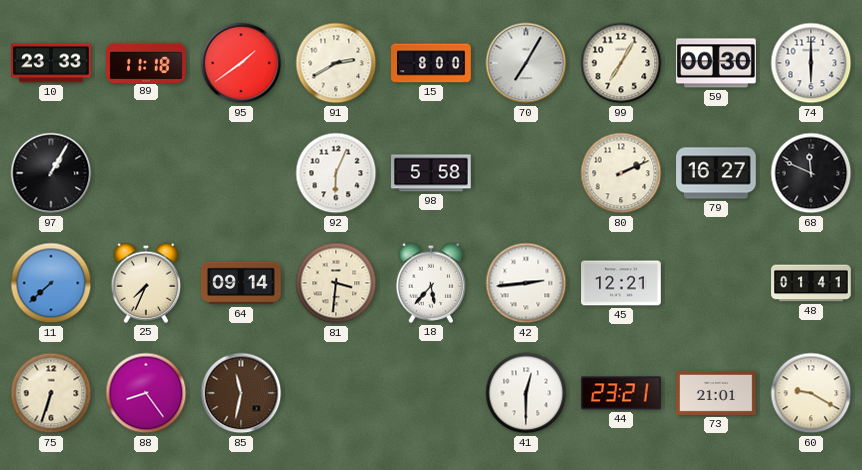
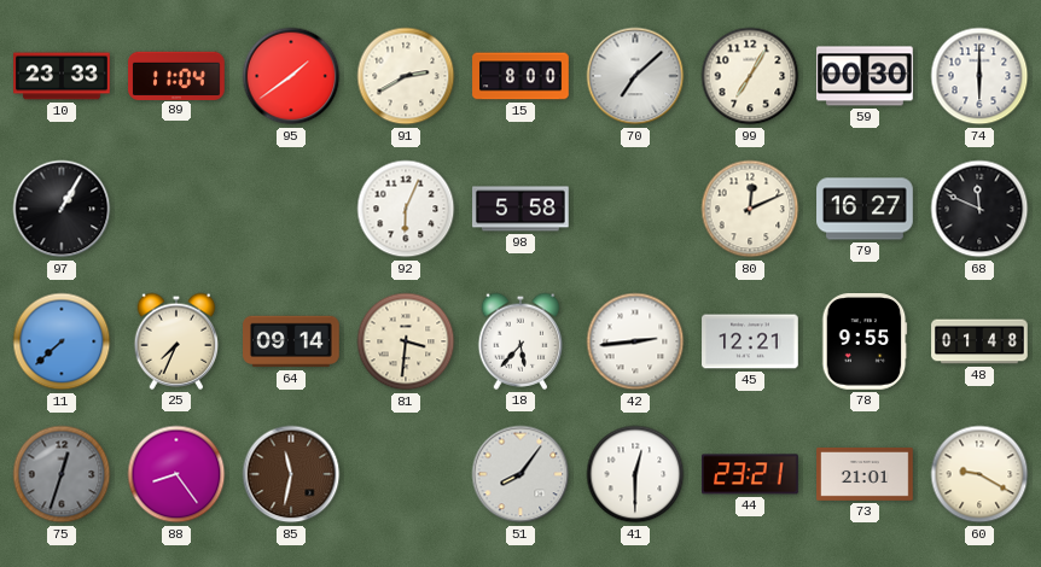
89: 11:18 -> 11:04 (176, 75)
70: 7:05 -> 7:08 (635, 76)
80: 2:11 -> 12:11 (750, 209)
78: none -> 9:55 (865, 343)
48: 01:41 -> 01:48 (979, 341)
75: 6:33 -> 12:33 (62, 474)
75 dial: cream -> grey (62, 474)
51: none -> 8:06 (520, 474)
